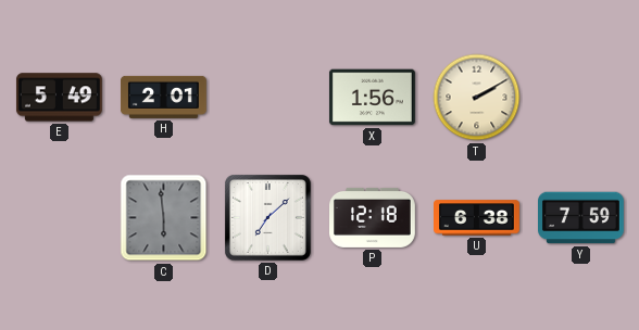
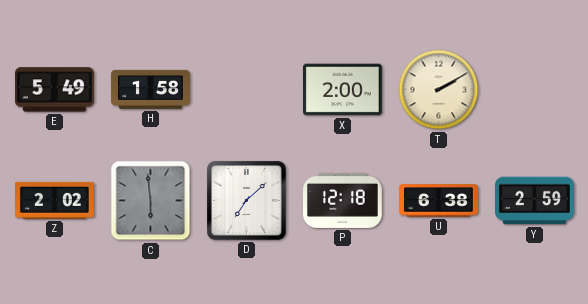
H: 2:01 -> 1:58 (151, 89)
X: 1:56 -> 2:00 (342, 90)
Z: none -> 2:02 (55, 200)
Y: 7:59 -> 2:59 (535, 201)
